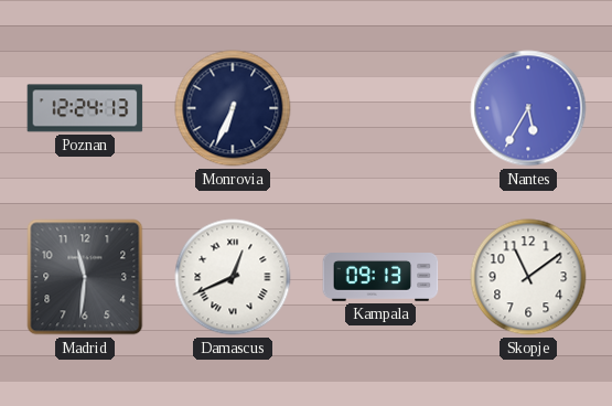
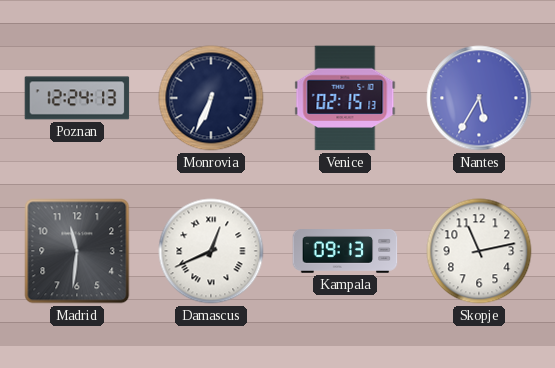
Venice: none -> 02:15 (345, 98)
Skopje: 11:09 -> 11:13 (479, 251)
